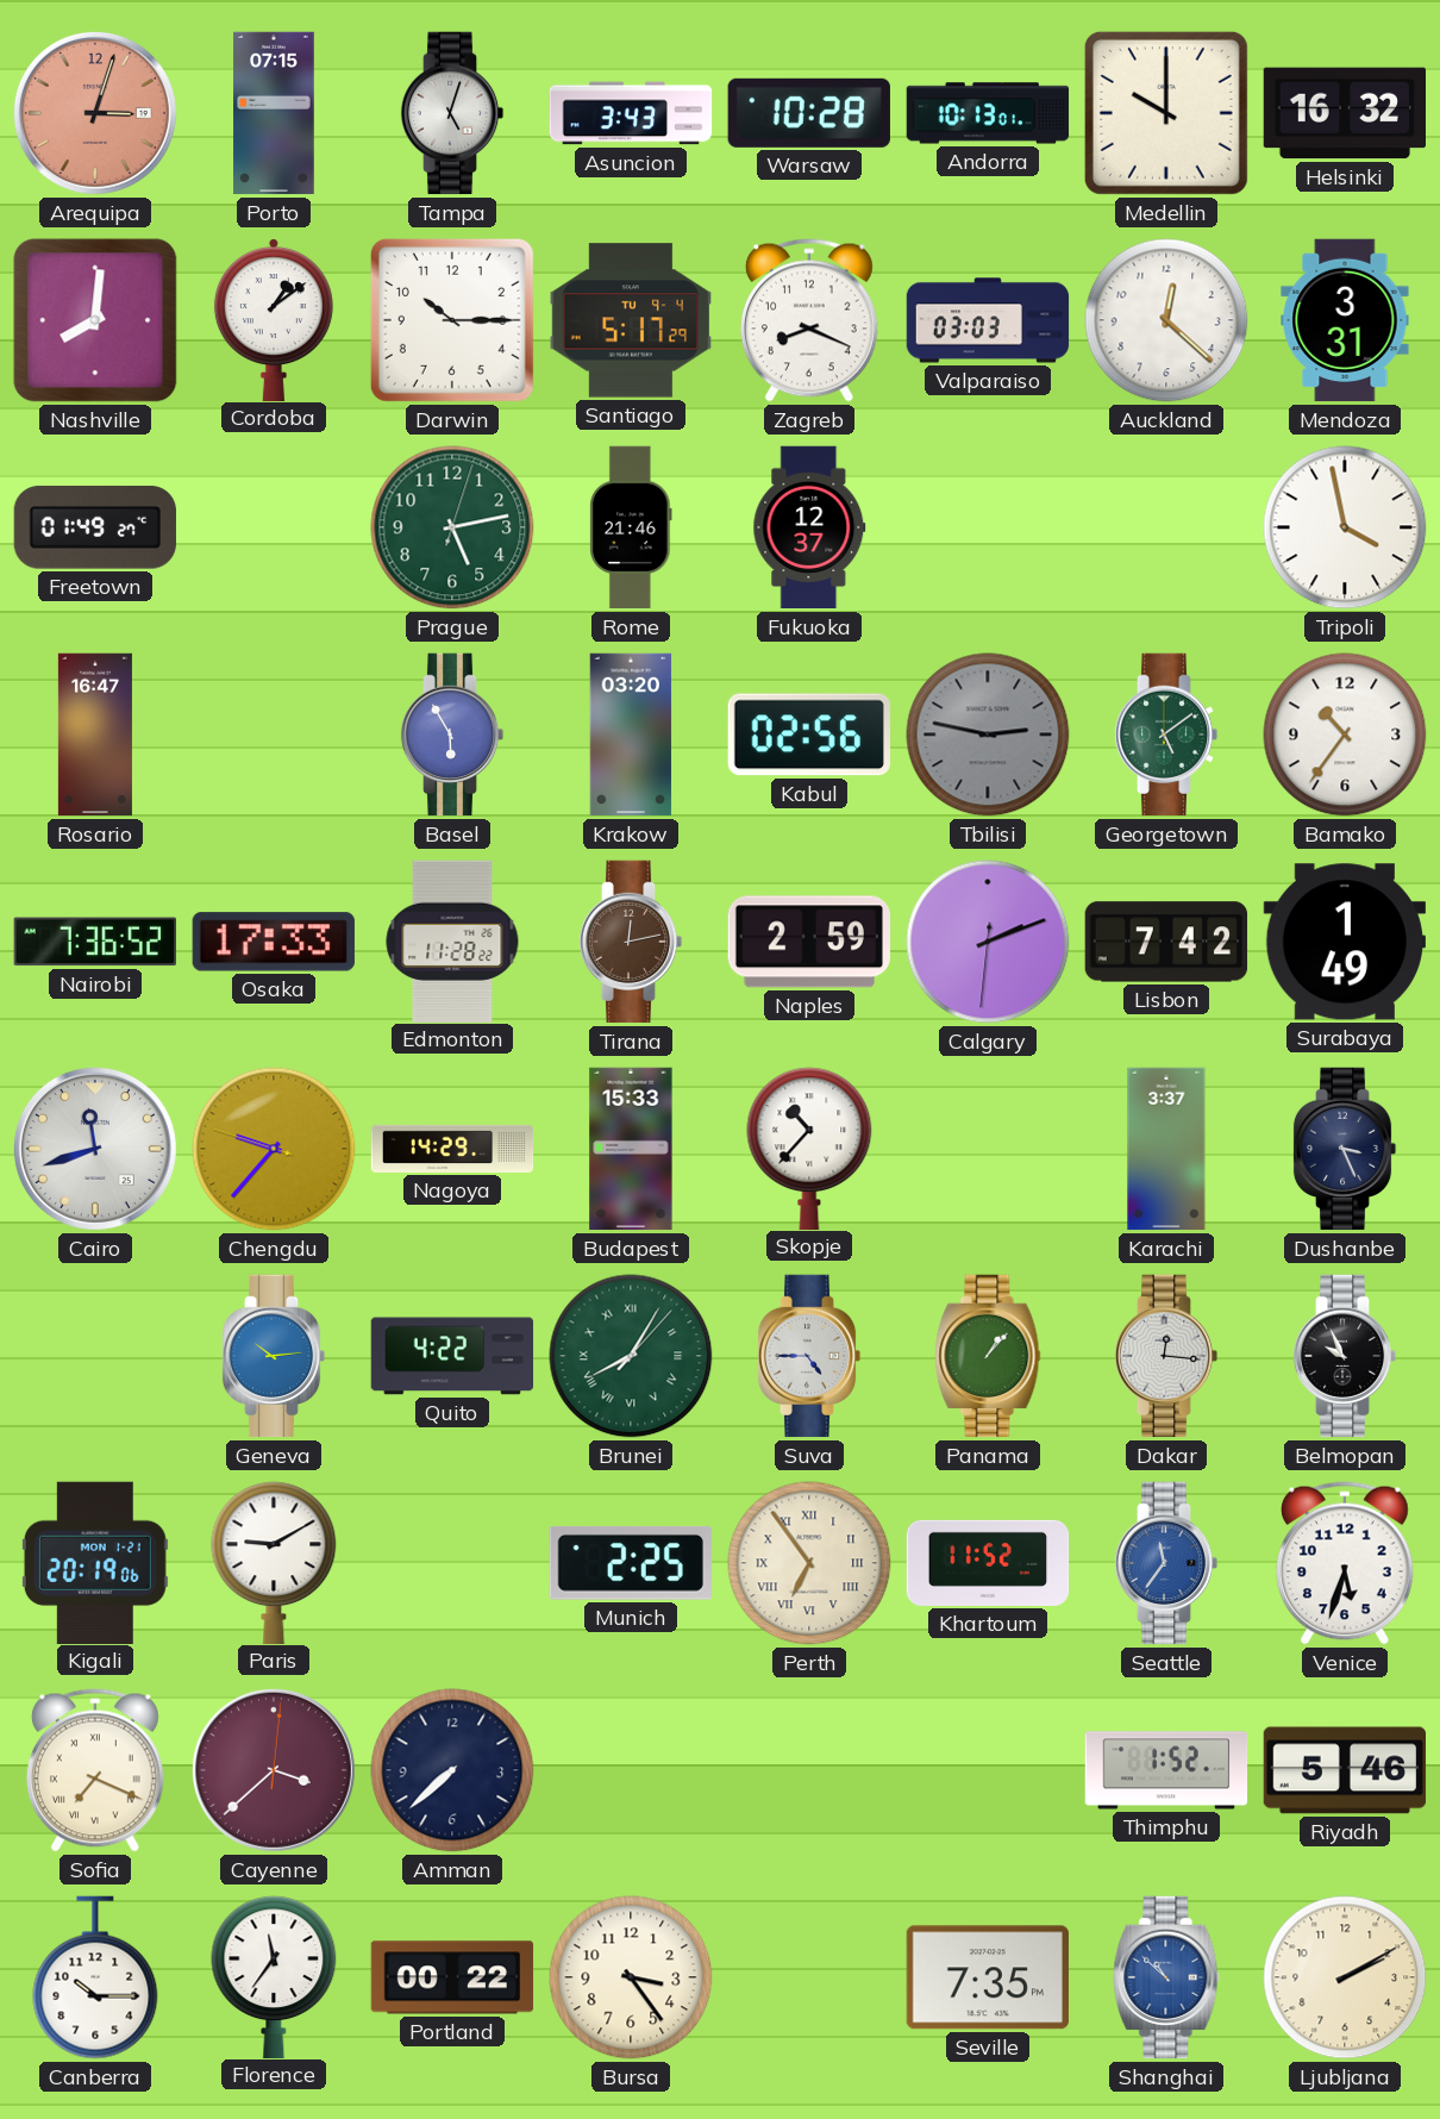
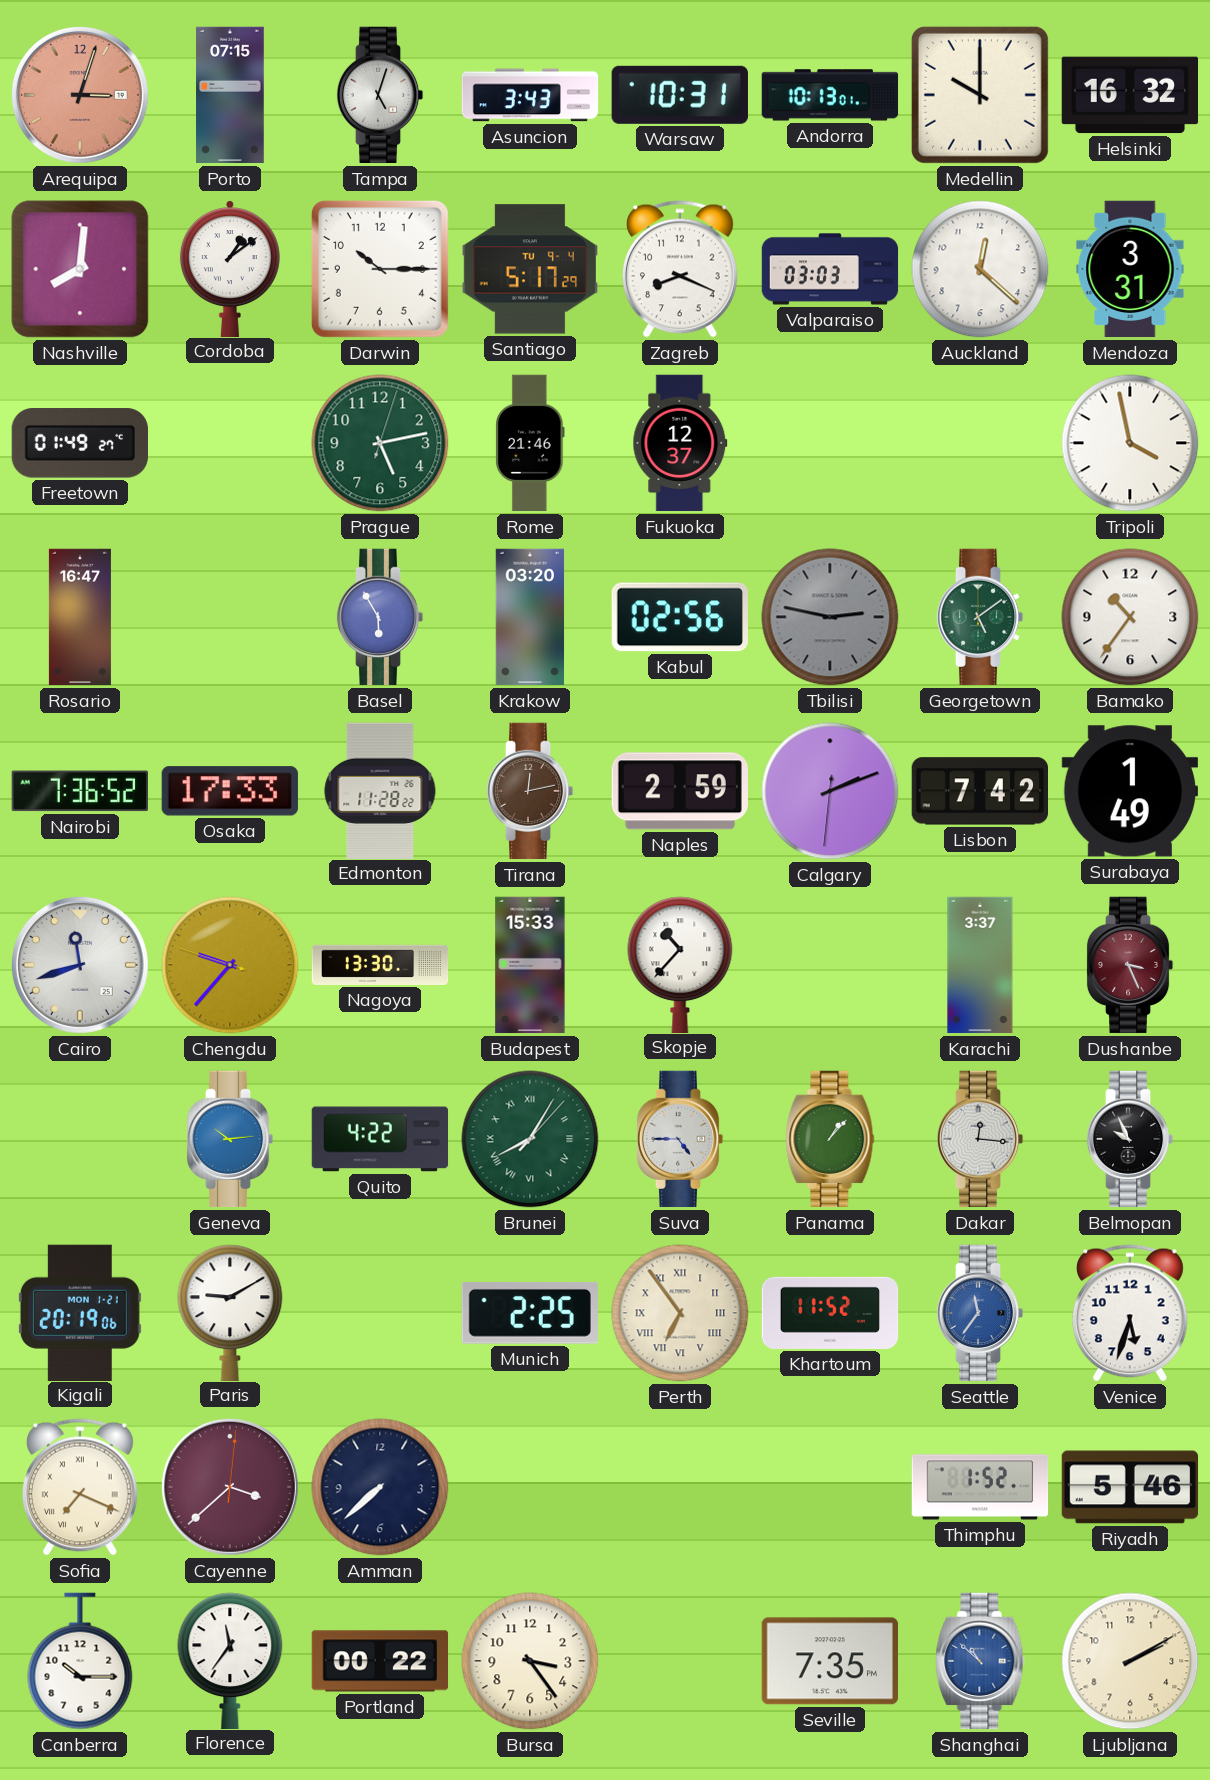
Warsaw: 10:28 -> 10:31 (680, 95)
Nagoya: 14:29 -> 13:30 (380, 965)
Dushanbe dial: navy -> burgundy (1130, 965)
